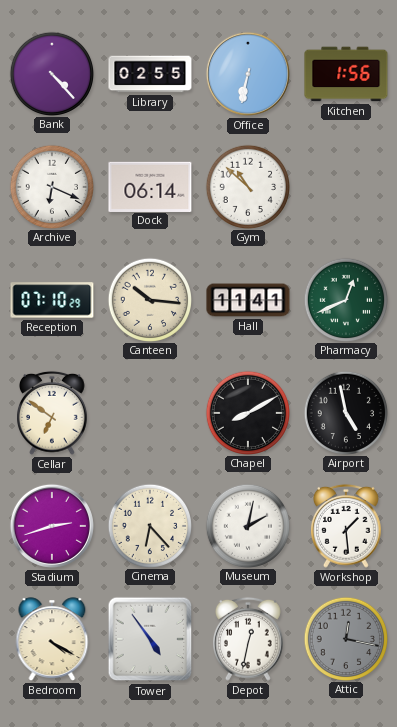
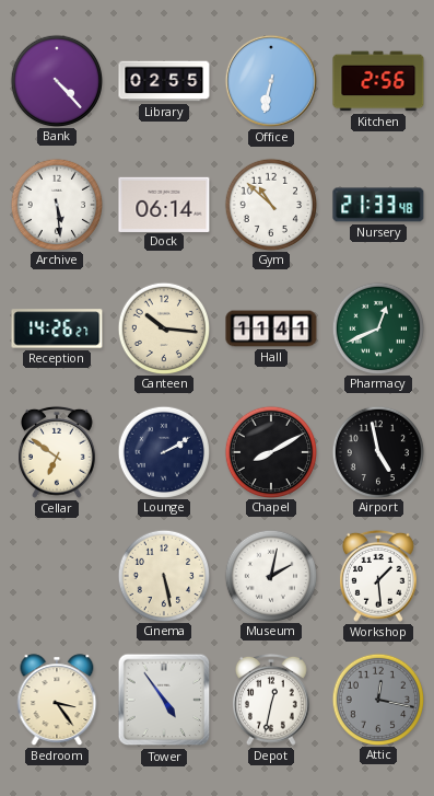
Kitchen: 1:56 -> 2:56 (378, 81)
Archive: 6:19 -> 5:29 (56, 204)
Nursery: none -> 21:33 (378, 205)
Reception: 07:10 -> 14:26 (57, 328)
Lounge: none -> 2:10 (163, 451)
Stadium: 2:42 -> none (52, 526)
Cinema: 6:23 -> 5:28 (163, 575)
Bedroom: 4:20 -> 3:24 (57, 700)
